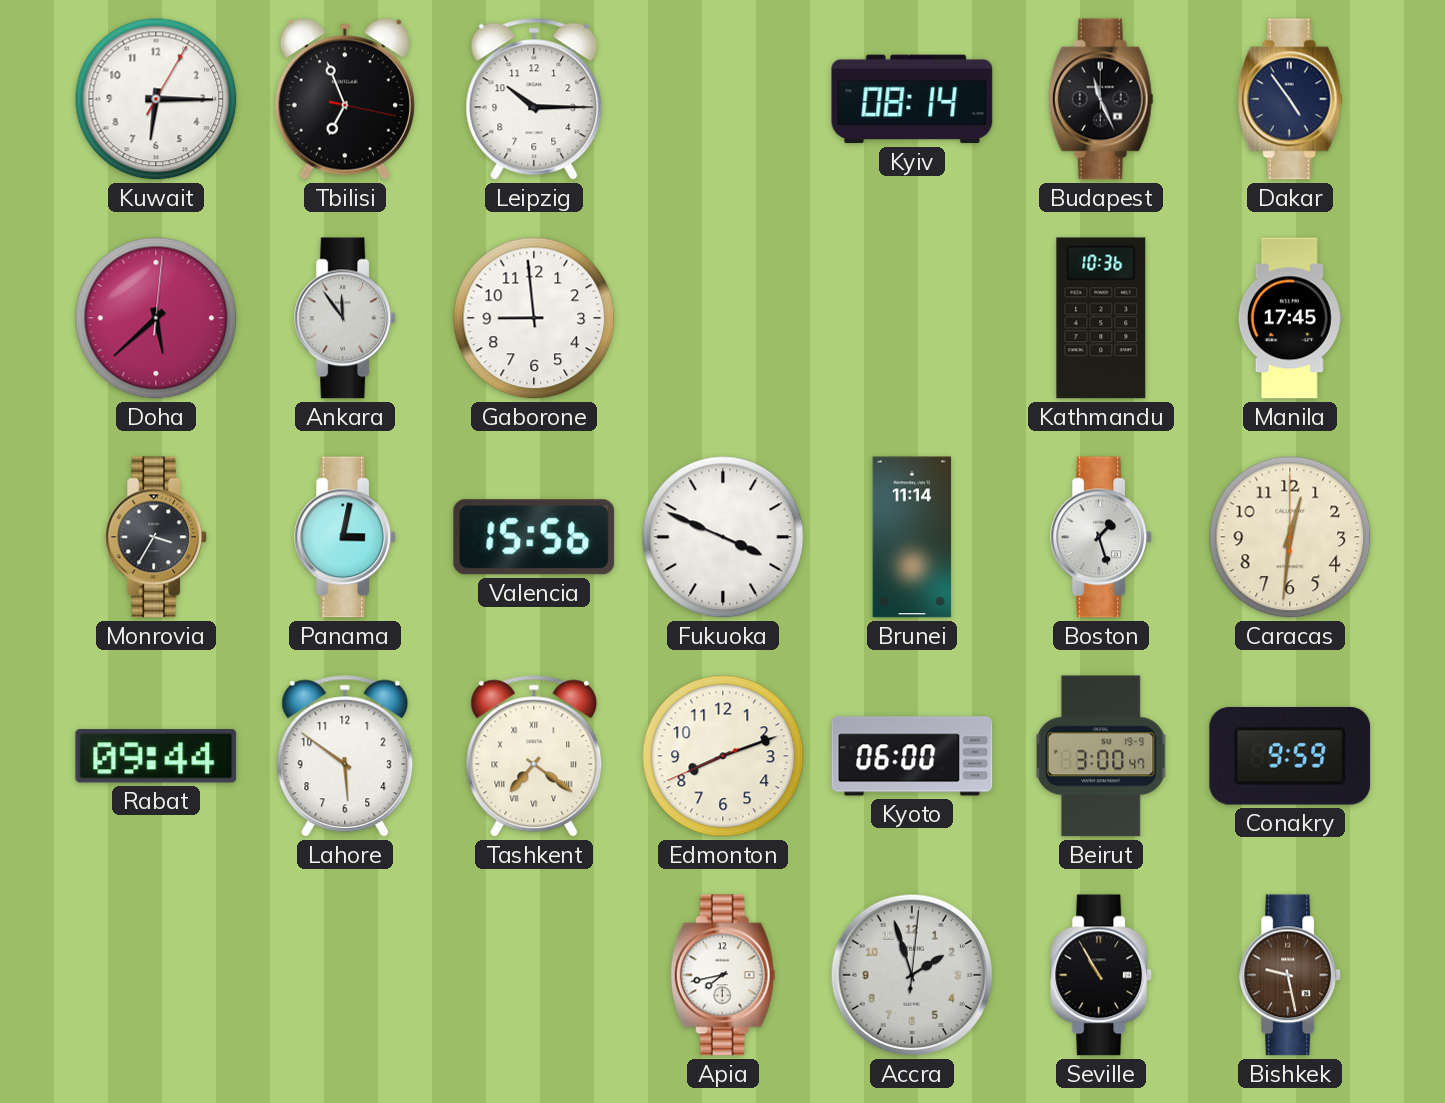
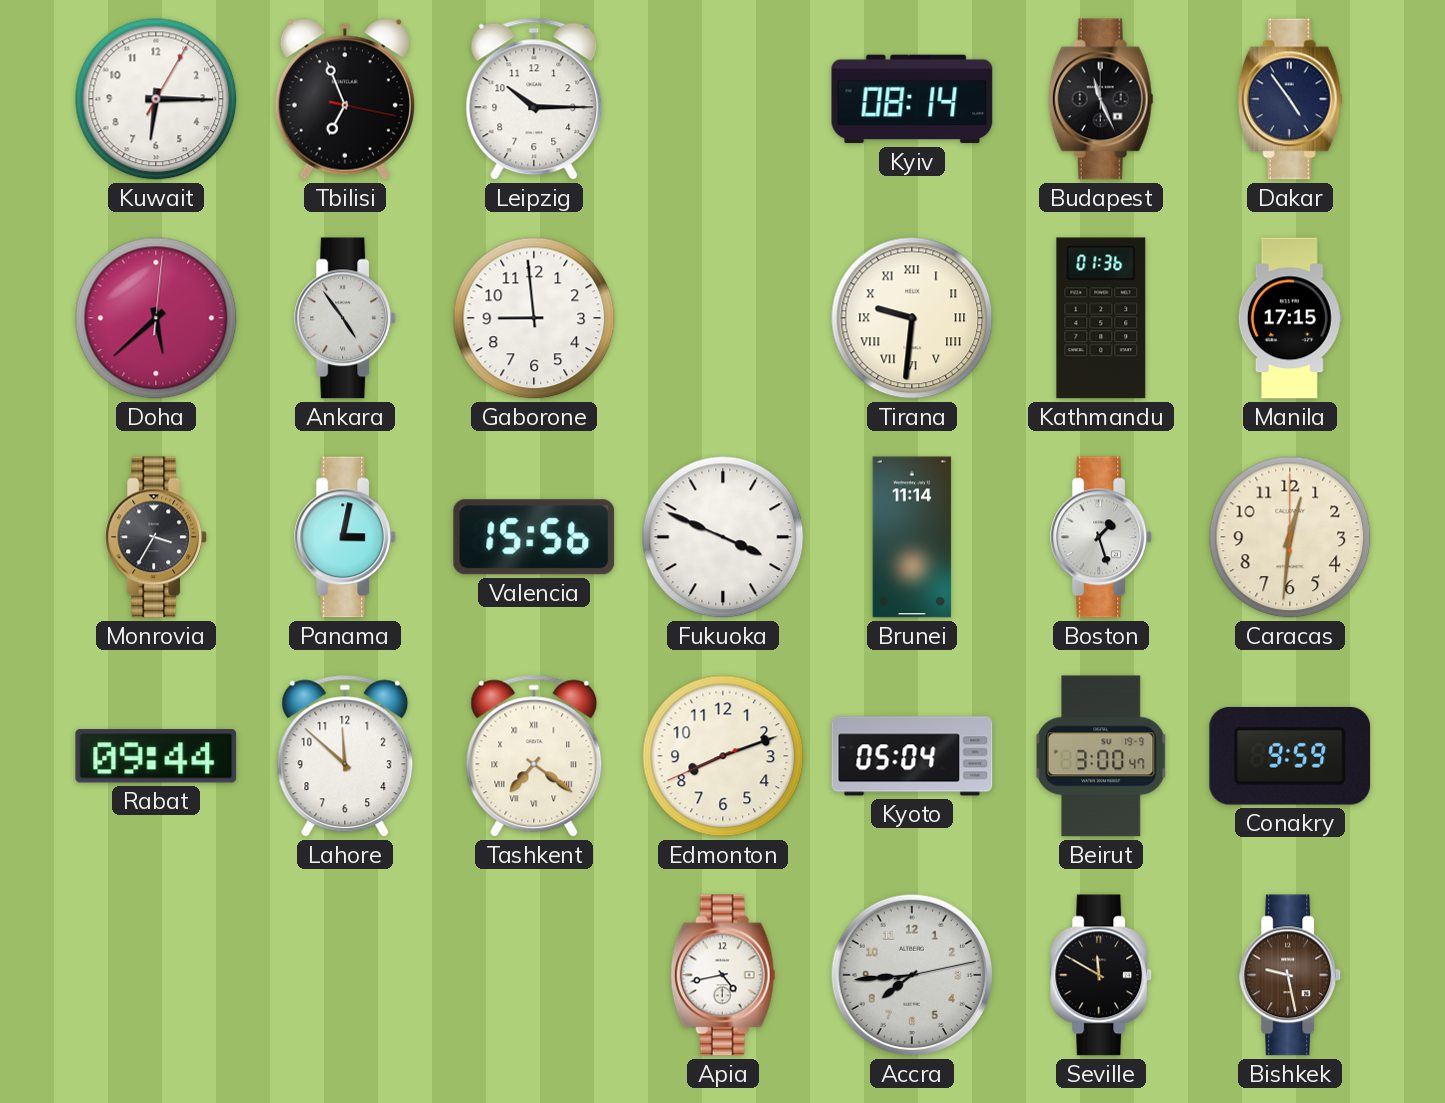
Ankara: 11:54 -> 4:54 (346, 318)
Tirana: none -> 9:31 (912, 318)
Kathmandu: 10:36 -> 01:36 (1101, 318)
Manila: 17:45 -> 17:15 (1290, 318)
Lahore: 5:51 -> 11:52 (345, 756)
Kyoto: 06:00 -> 05:04 (912, 756)
Apia: 7:43 -> 4:43 (723, 975)
Accra: 1:57 -> 7:44 (912, 975)
Seville: 10:55 -> 11:50 (1102, 975)
